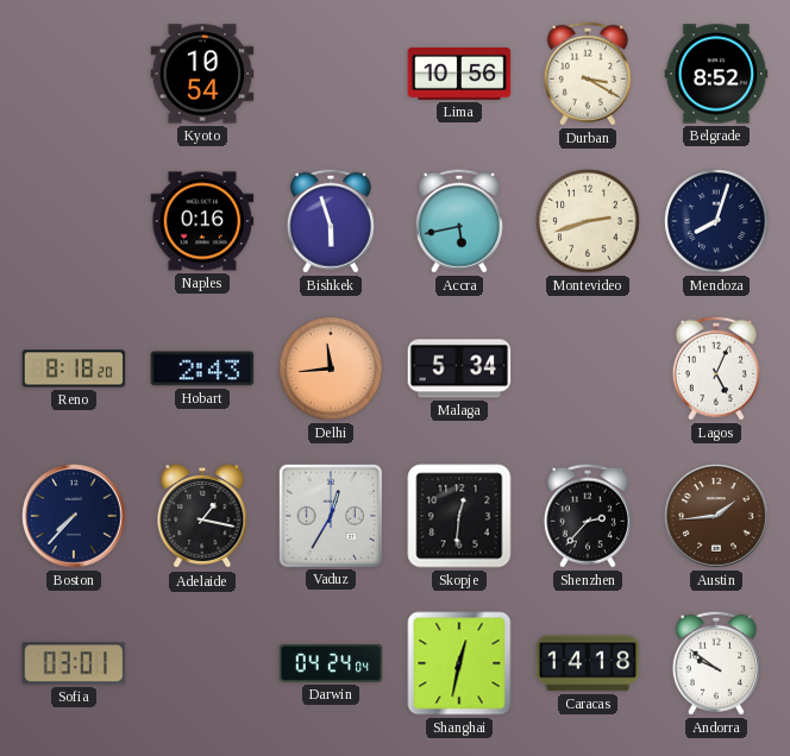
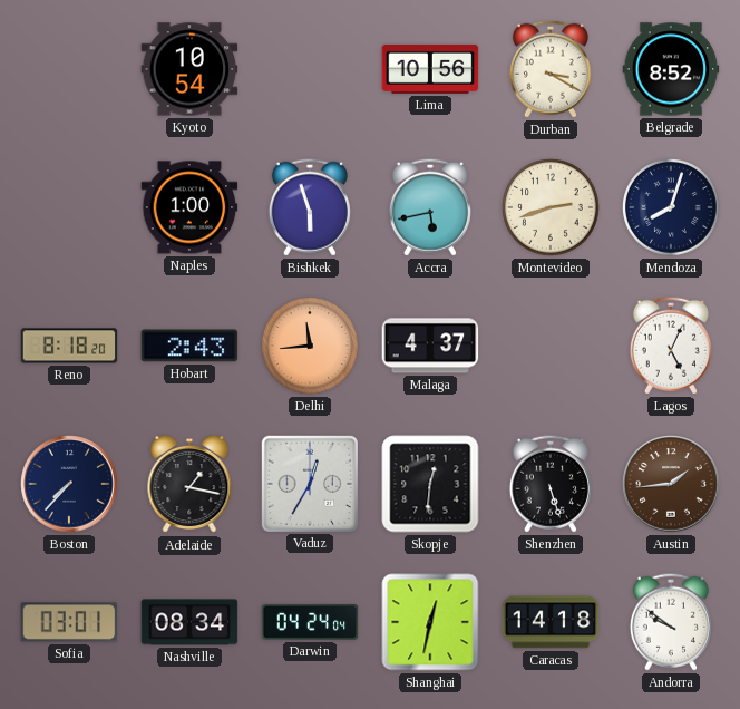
Naples: 0:16 -> 1:00 (189, 207)
Malaga: 5:34 -> 4:37 (430, 346)
Shenzhen: 2:37 -> 5:27 (551, 484)
Nashville: none -> 08:34 (189, 622)
